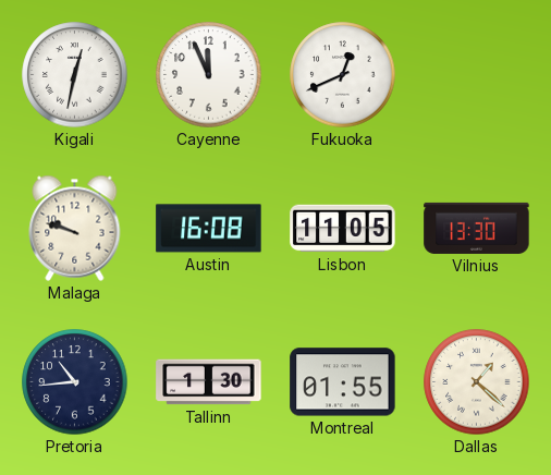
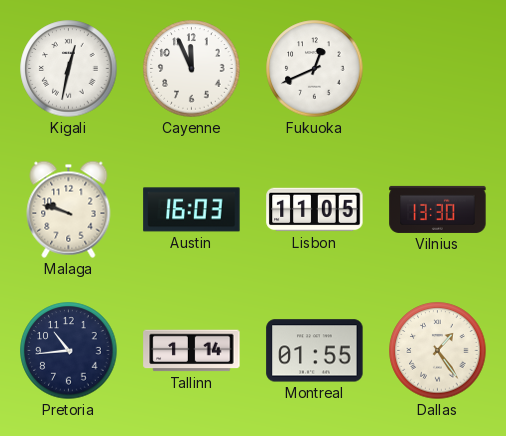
Austin: 16:08 -> 16:03 (192, 210)
Tallinn: 1:30 -> 1:14 (192, 351)
Dallas: 1:22 -> 1:24 (438, 351)
